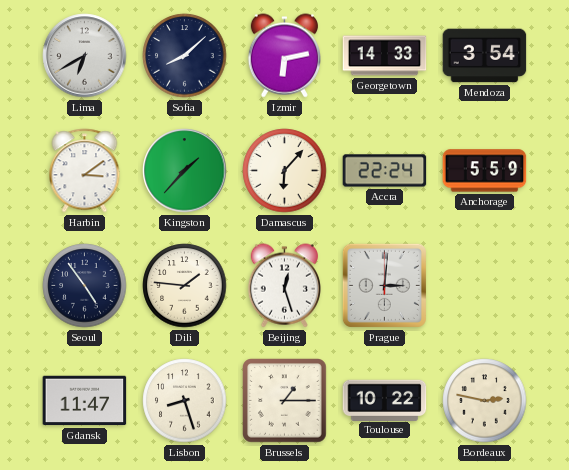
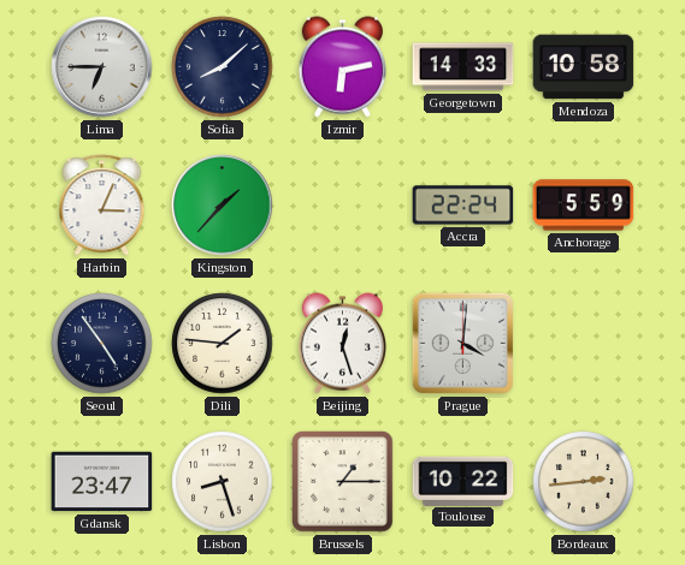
Lima: 6:40 -> 6:45 (102, 67)
Mendoza: 3:54 -> 10:58 (584, 67)
Harbin: 3:09 -> 3:04 (102, 206)
Damascus: 6:07 -> none (285, 171)
Prague: 3:01 -> 4:01 (462, 343)
Gdansk: 11:47 -> 23:47 (102, 482)
Bordeaux: 2:47 -> 2:44 (584, 482)
